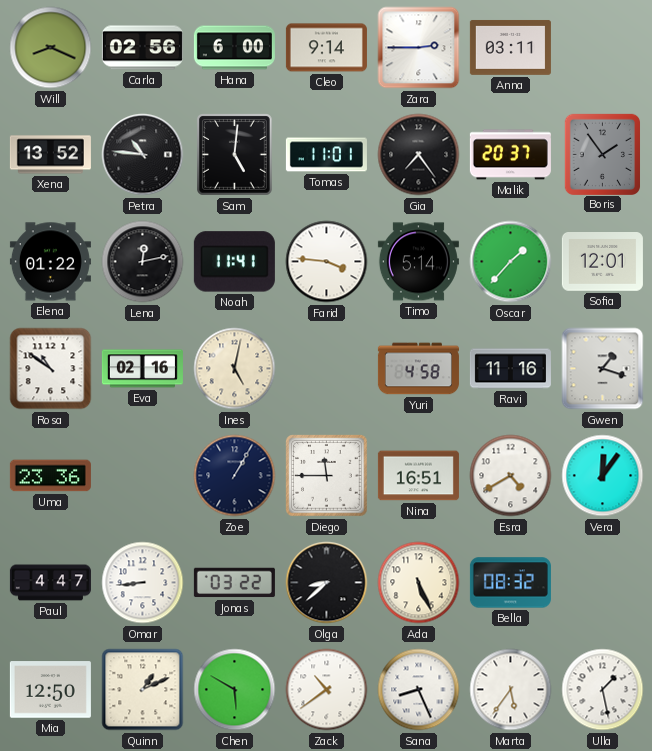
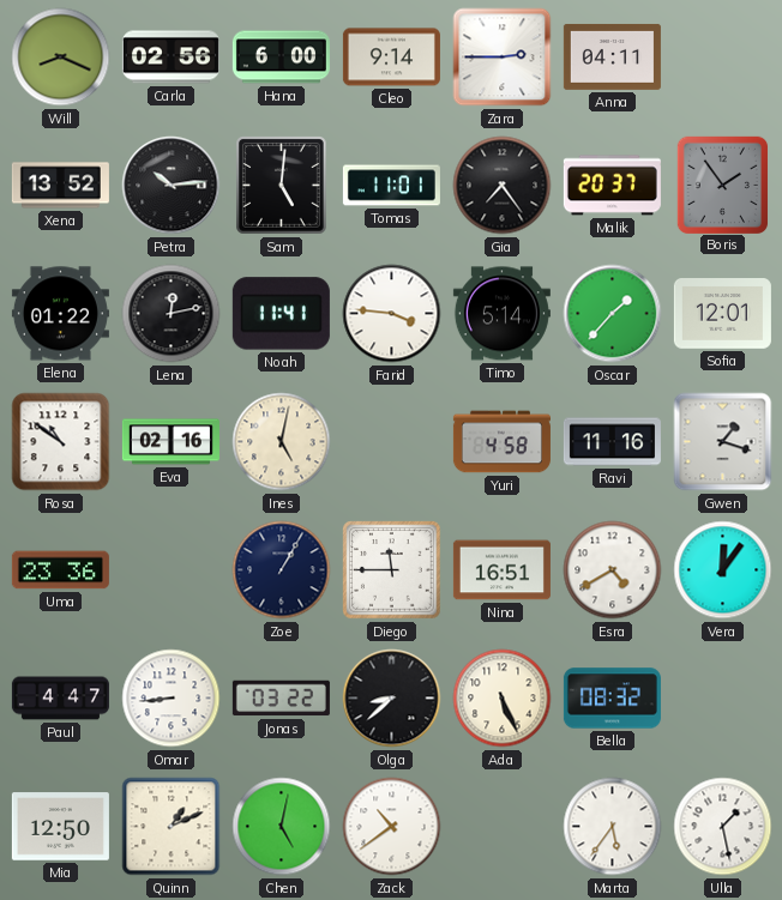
Anna: 03:11 -> 04:11 (612, 56)
Petra: 10:46 -> 10:14 (172, 186)
Chen: 5:50 -> 5:02 (282, 827)
Sana: 8:26 -> none (419, 690)
